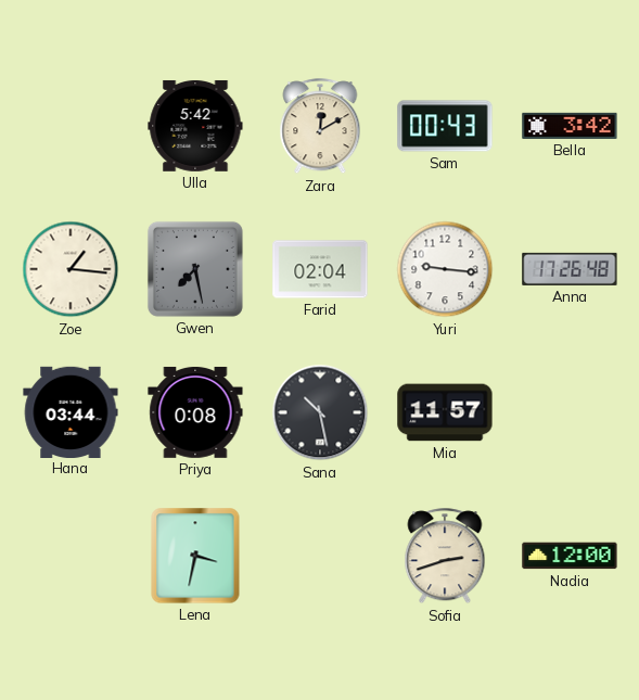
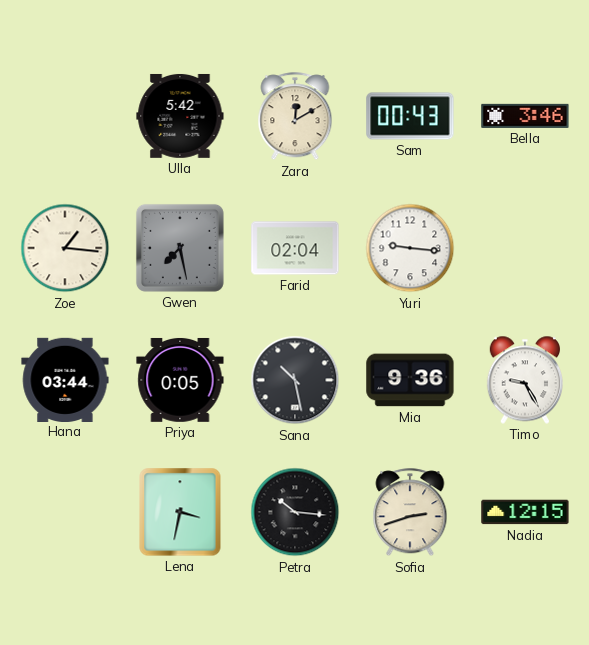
Bella: 3:42 -> 3:46 (525, 116)
Anna: 17:26 -> none (570, 269)
Priya: 0:08 -> 0:05 (180, 380)
Mia: 11:57 -> 9:36 (410, 380)
Timo: none -> 9:25 (524, 380)
Petra: none -> 10:16 (295, 512)
Nadia: 12:00 -> 12:15 (525, 512)
